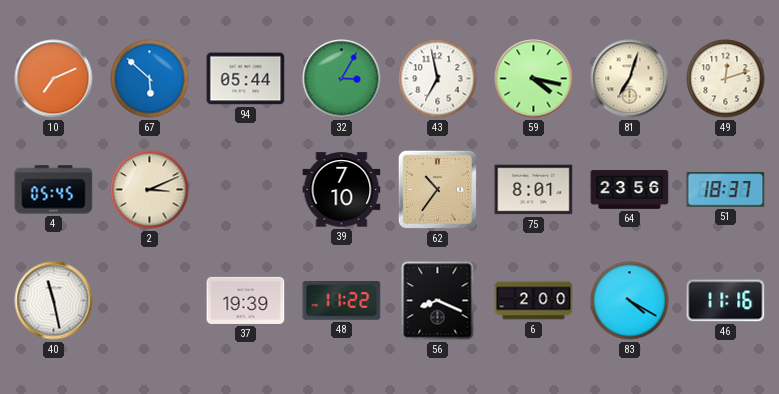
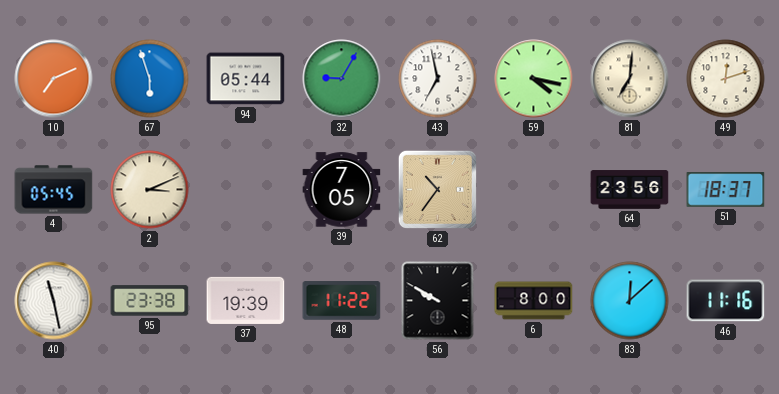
67: 5:52 -> 5:57 (150, 79)
32: 3:05 -> 9:05 (342, 79)
81: 7:03 -> 7:01 (630, 79)
39: 7:10 -> 7:05 (342, 190)
75: 8:01 -> none (534, 190)
95: none -> 23:38 (150, 301)
56: 8:19 -> 9:50 (438, 301)
6: 2:00 -> 8:00 (534, 301)
83: 4:20 -> 12:08 (630, 301)
